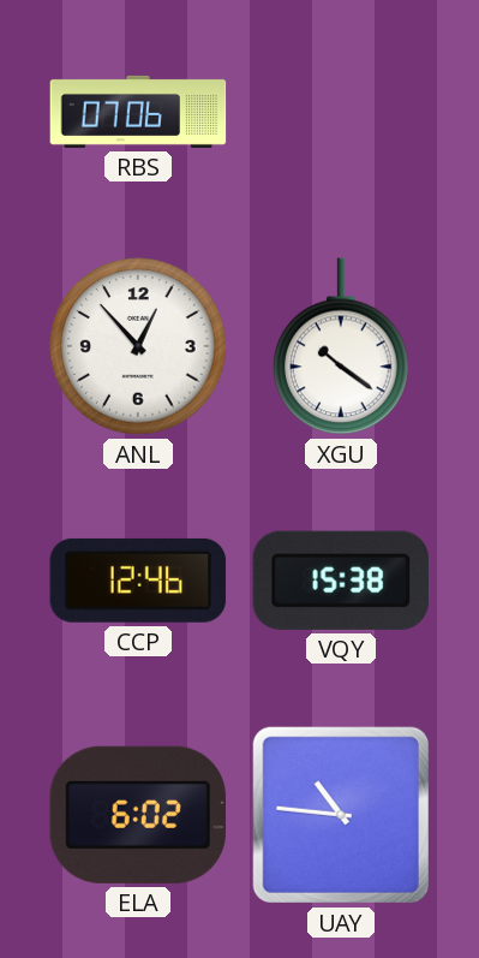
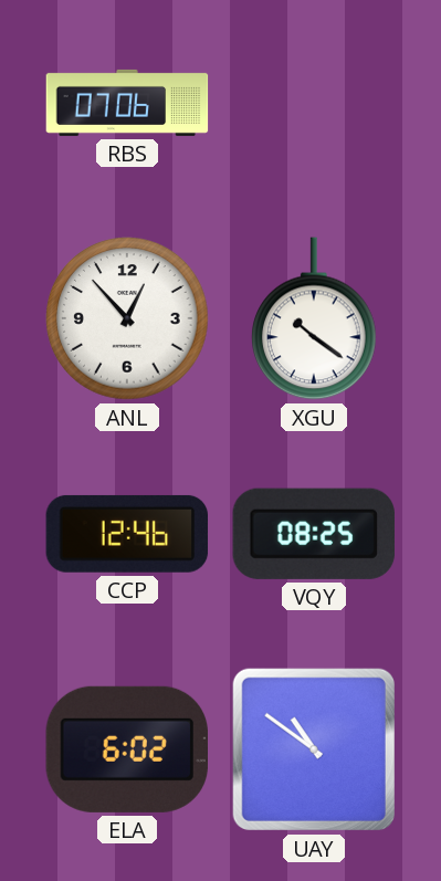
VQY: 15:38 -> 08:25 (314, 534)
UAY: 10:46 -> 10:51 (314, 749)
